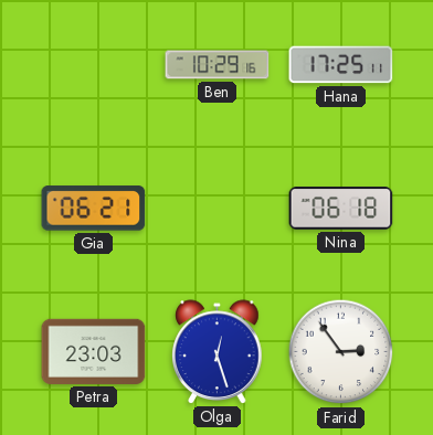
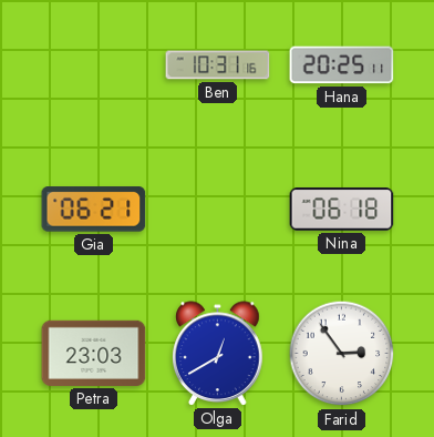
Ben: 10:29 -> 10:31 (218, 65)
Hana: 17:25 -> 20:25 (342, 65)
Olga: 12:27 -> 12:40 (218, 354)
